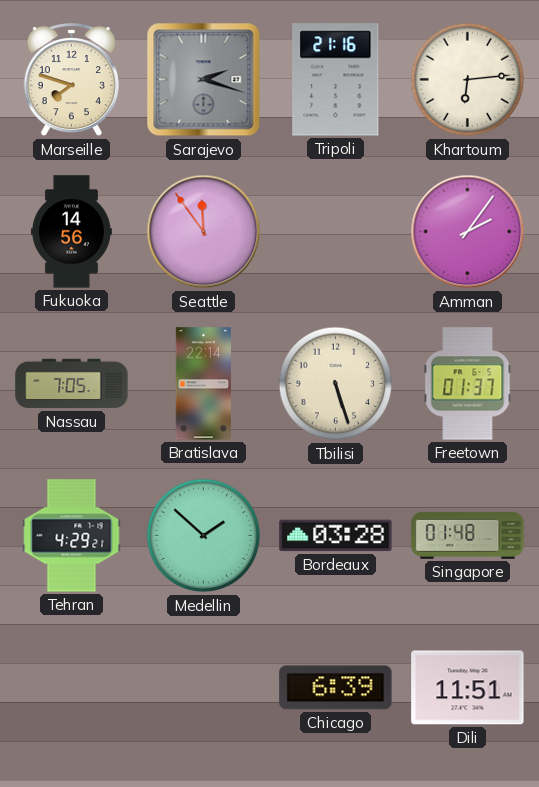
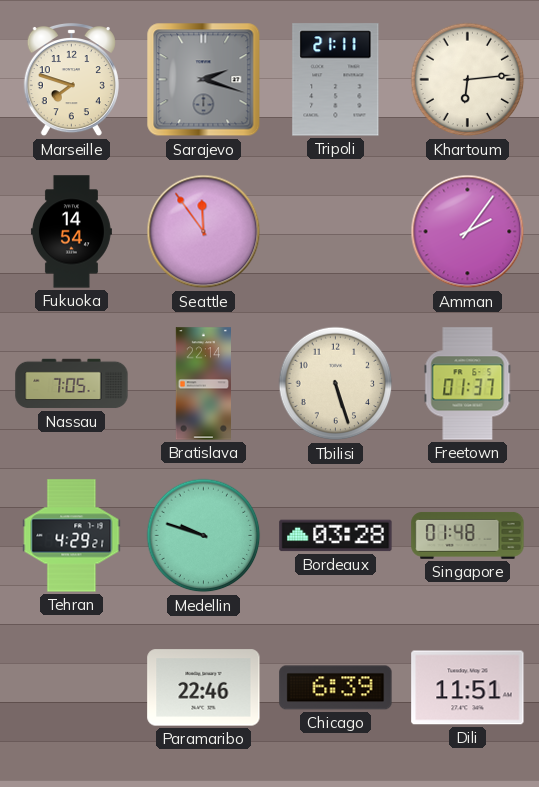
Tripoli: 21:16 -> 21:11 (336, 80)
Fukuoka: 14:56 -> 14:54 (71, 232)
Medellin: 1:52 -> 9:48 (204, 536)
Paramaribo: none -> 22:46 (204, 688)
